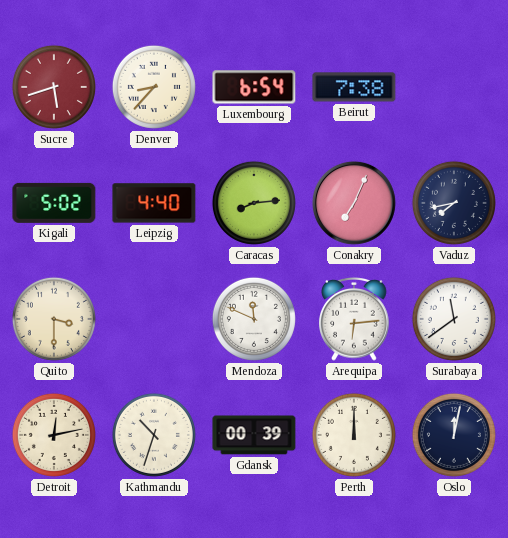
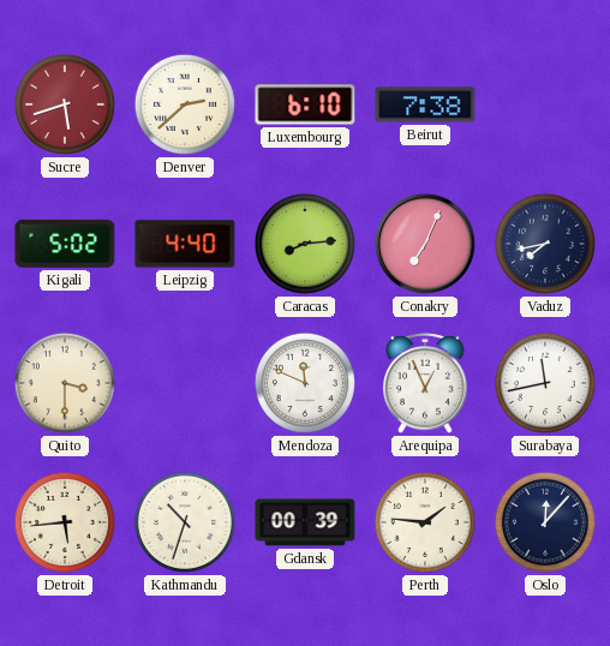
Denver: 8:37 -> 2:38 (185, 104)
Luxembourg: 6:54 -> 6:10 (305, 104)
Arequipa: 6:14 -> 12:56 (425, 384)
Surabaya: 11:39 -> 11:43 (545, 383)
Detroit: 12:13 -> 5:44 (65, 522)
Perth: 12:00 -> 1:46 (425, 522)
Oslo: 12:02 -> 12:07 (545, 522)
